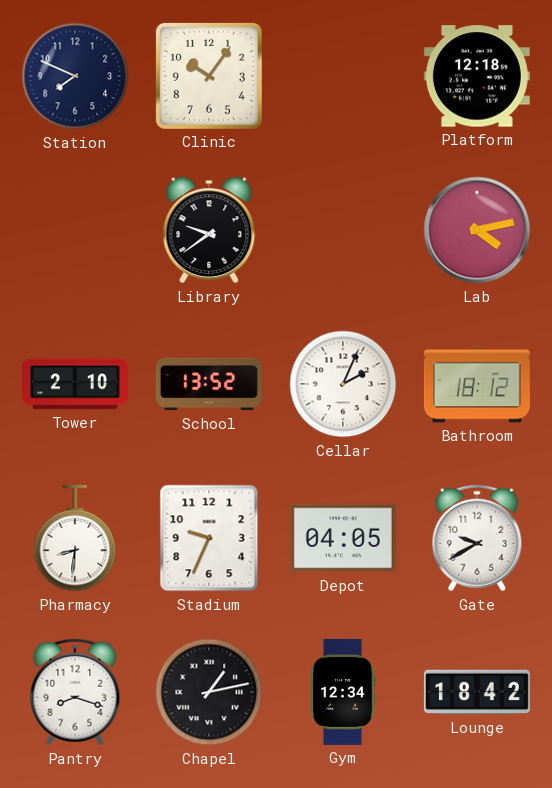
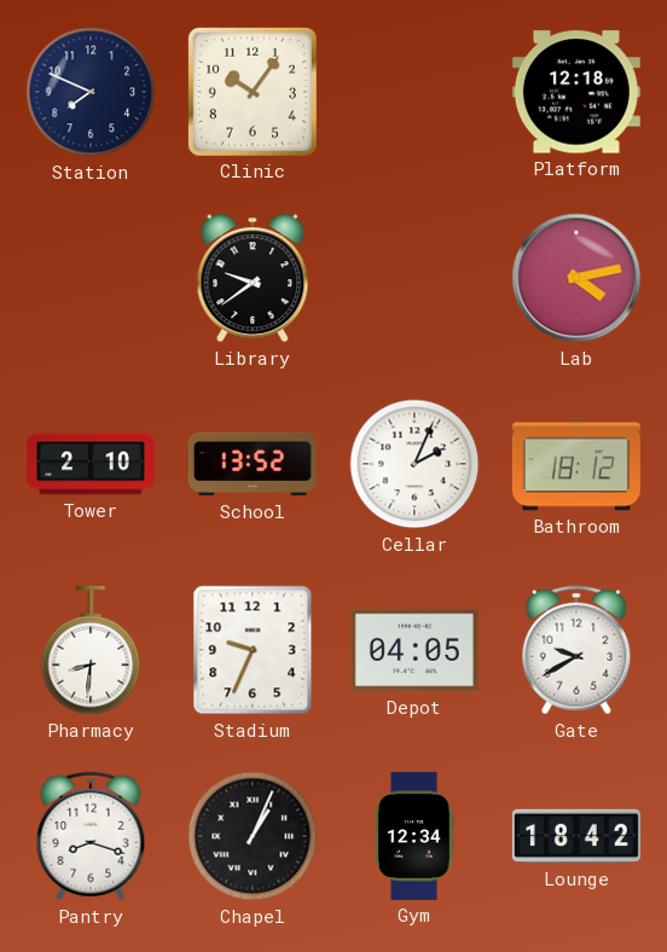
Chapel: 1:13 -> 1:04 (253, 836)
